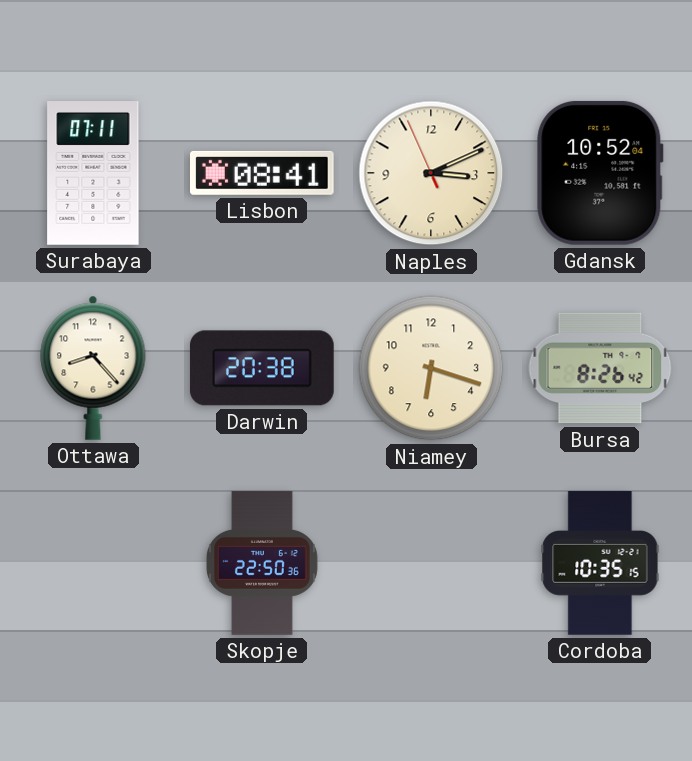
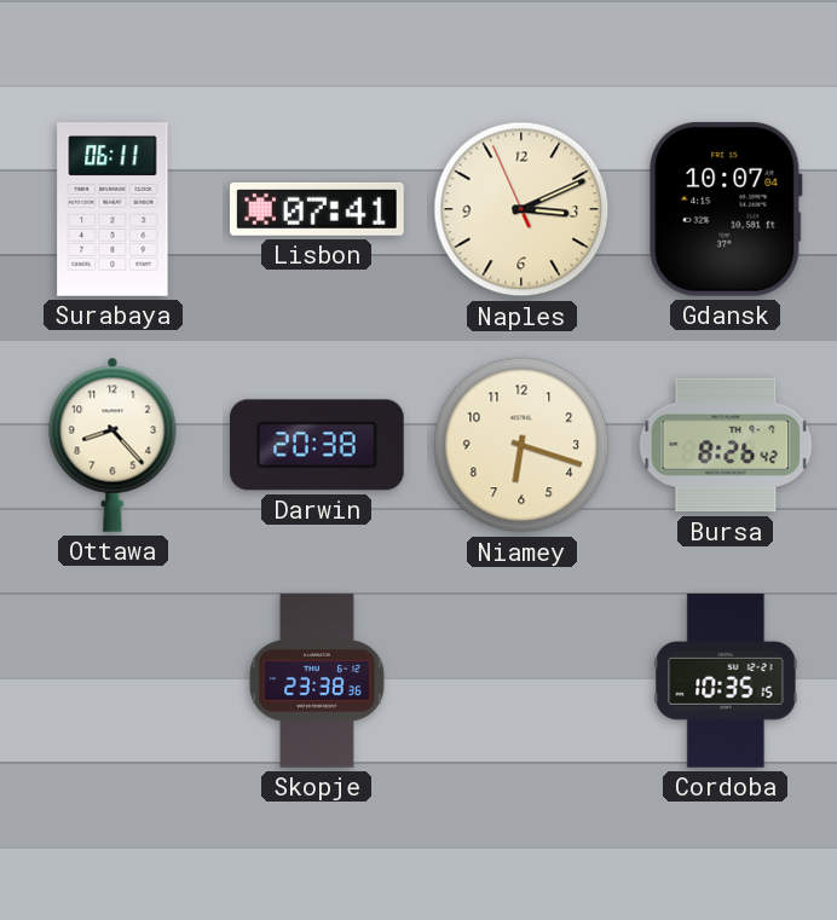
Surabaya: 07:11 -> 06:11 (112, 209)
Lisbon: 08:41 -> 07:41 (318, 209)
Gdansk: 10:52 -> 10:07 (726, 209)
Skopje: 22:50 -> 23:38 (317, 681)
